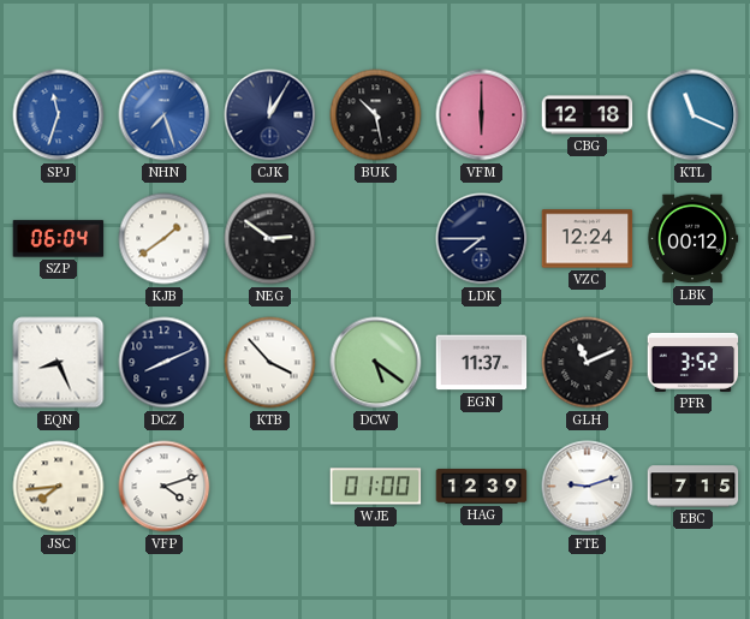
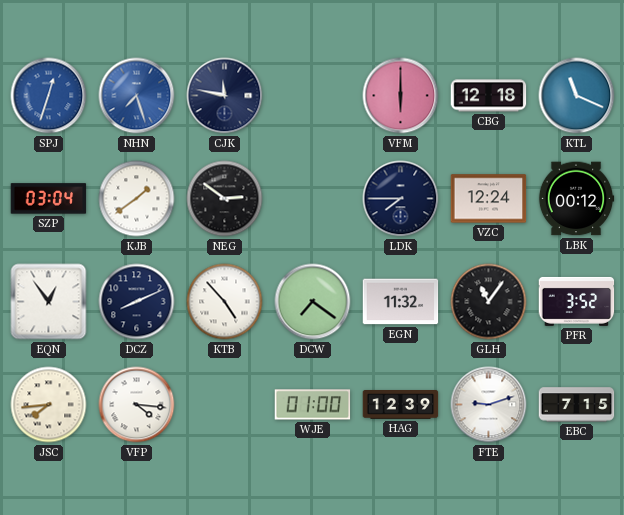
SPJ: 11:33 -> 12:33 (49, 96)
CJK: 12:05 -> 11:47 (225, 96)
BUK: 10:28 -> none (376, 115)
SZP: 06:04 -> 03:04 (49, 199)
EQN: 8:26 -> 12:54 (49, 302)
KTB: 3:53 -> 4:53 (225, 302)
DCW: 5:21 -> 7:21 (313, 302)
EGN: 11:37 -> 11:32 (401, 302)
GLH: 11:11 -> 11:06 (489, 302)
VFP: 4:12 -> 4:16 (137, 405)
